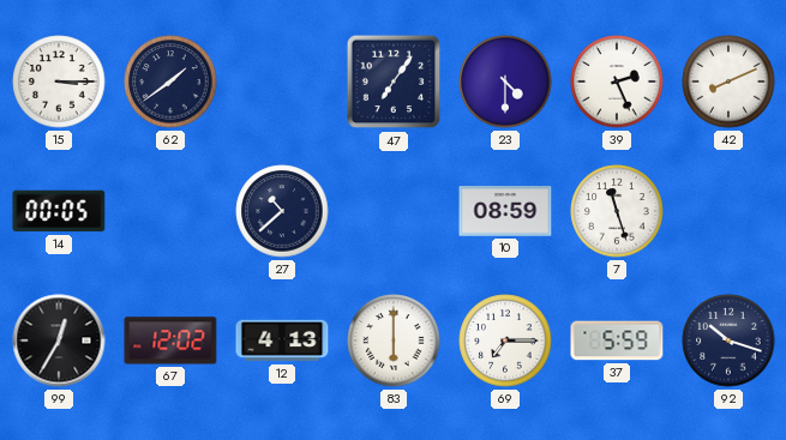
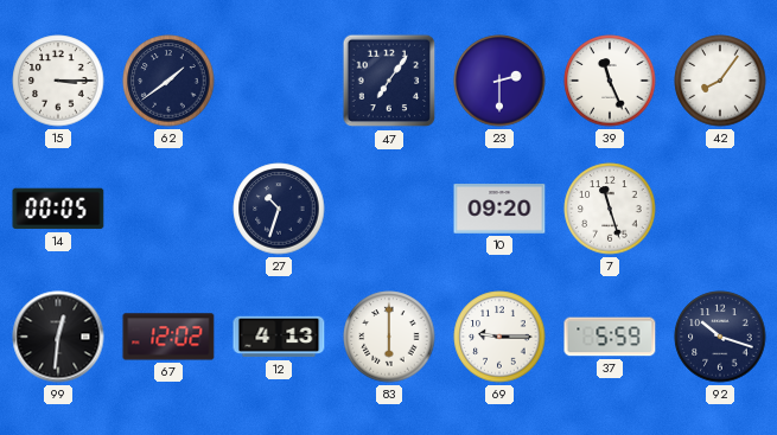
23: 4:30 -> 2:30 (499, 81)
39: 2:26 -> 11:26 (610, 81)
42: 8:11 -> 8:06 (720, 81)
27: 10:38 -> 10:33 (279, 209)
10: 08:59 -> 09:20 (499, 209)
99: 12:35 -> 12:31 (58, 337)
69: 7:15 -> 9:15 (499, 337)
